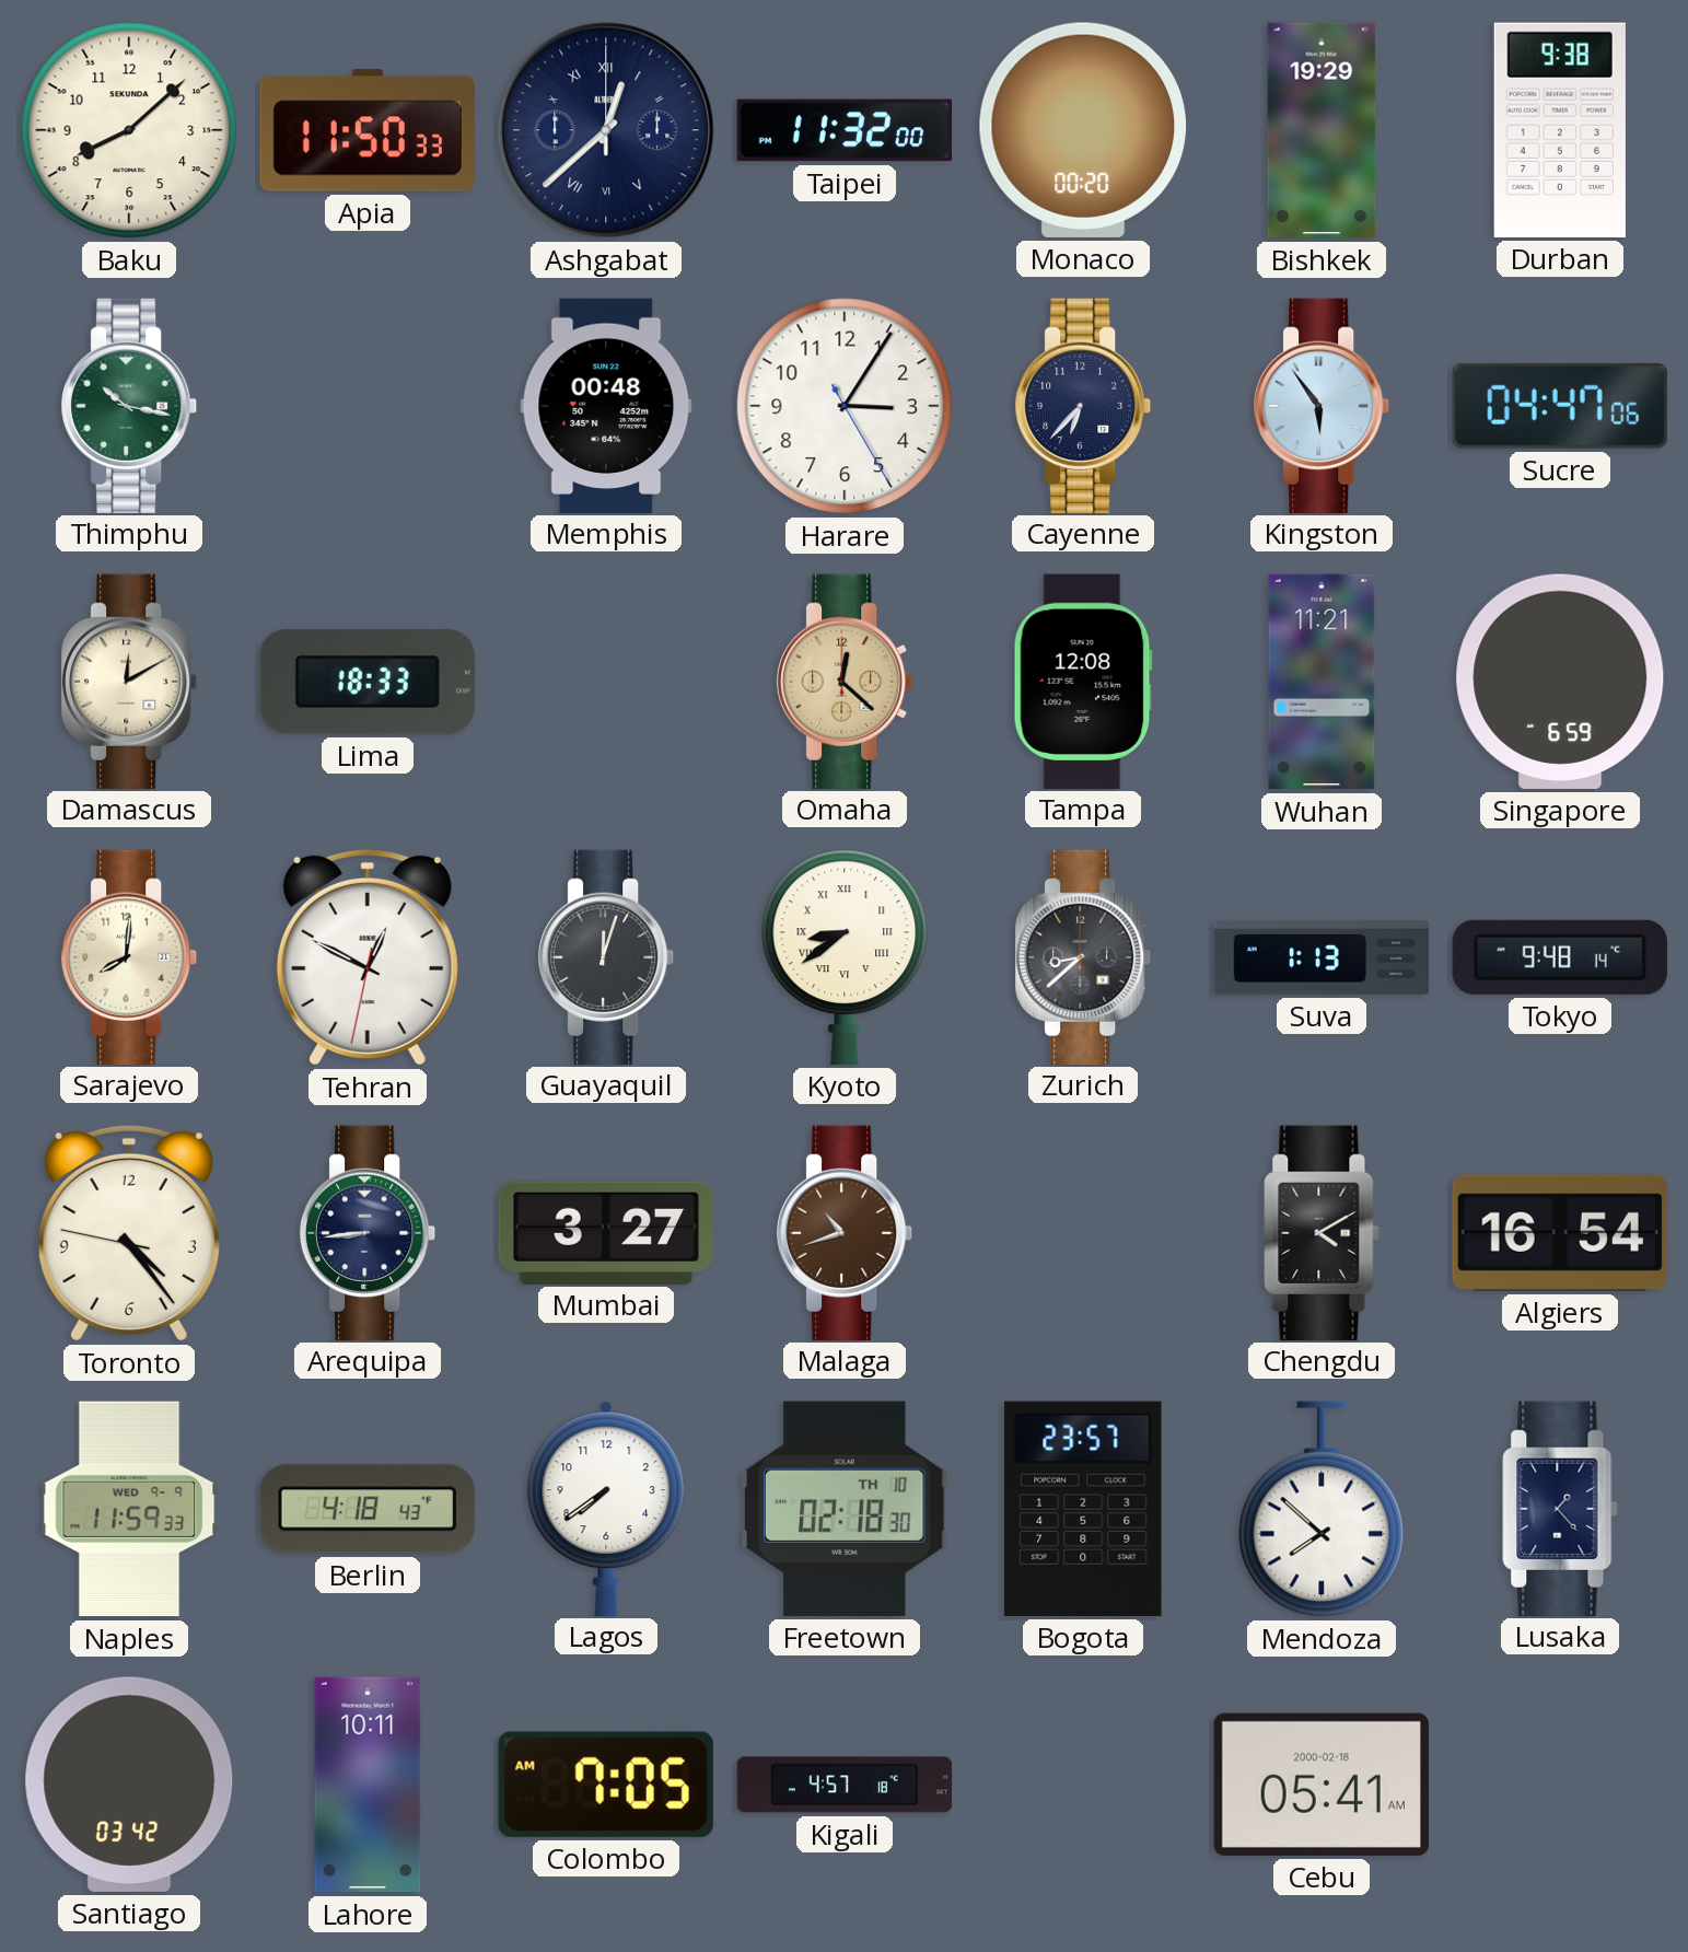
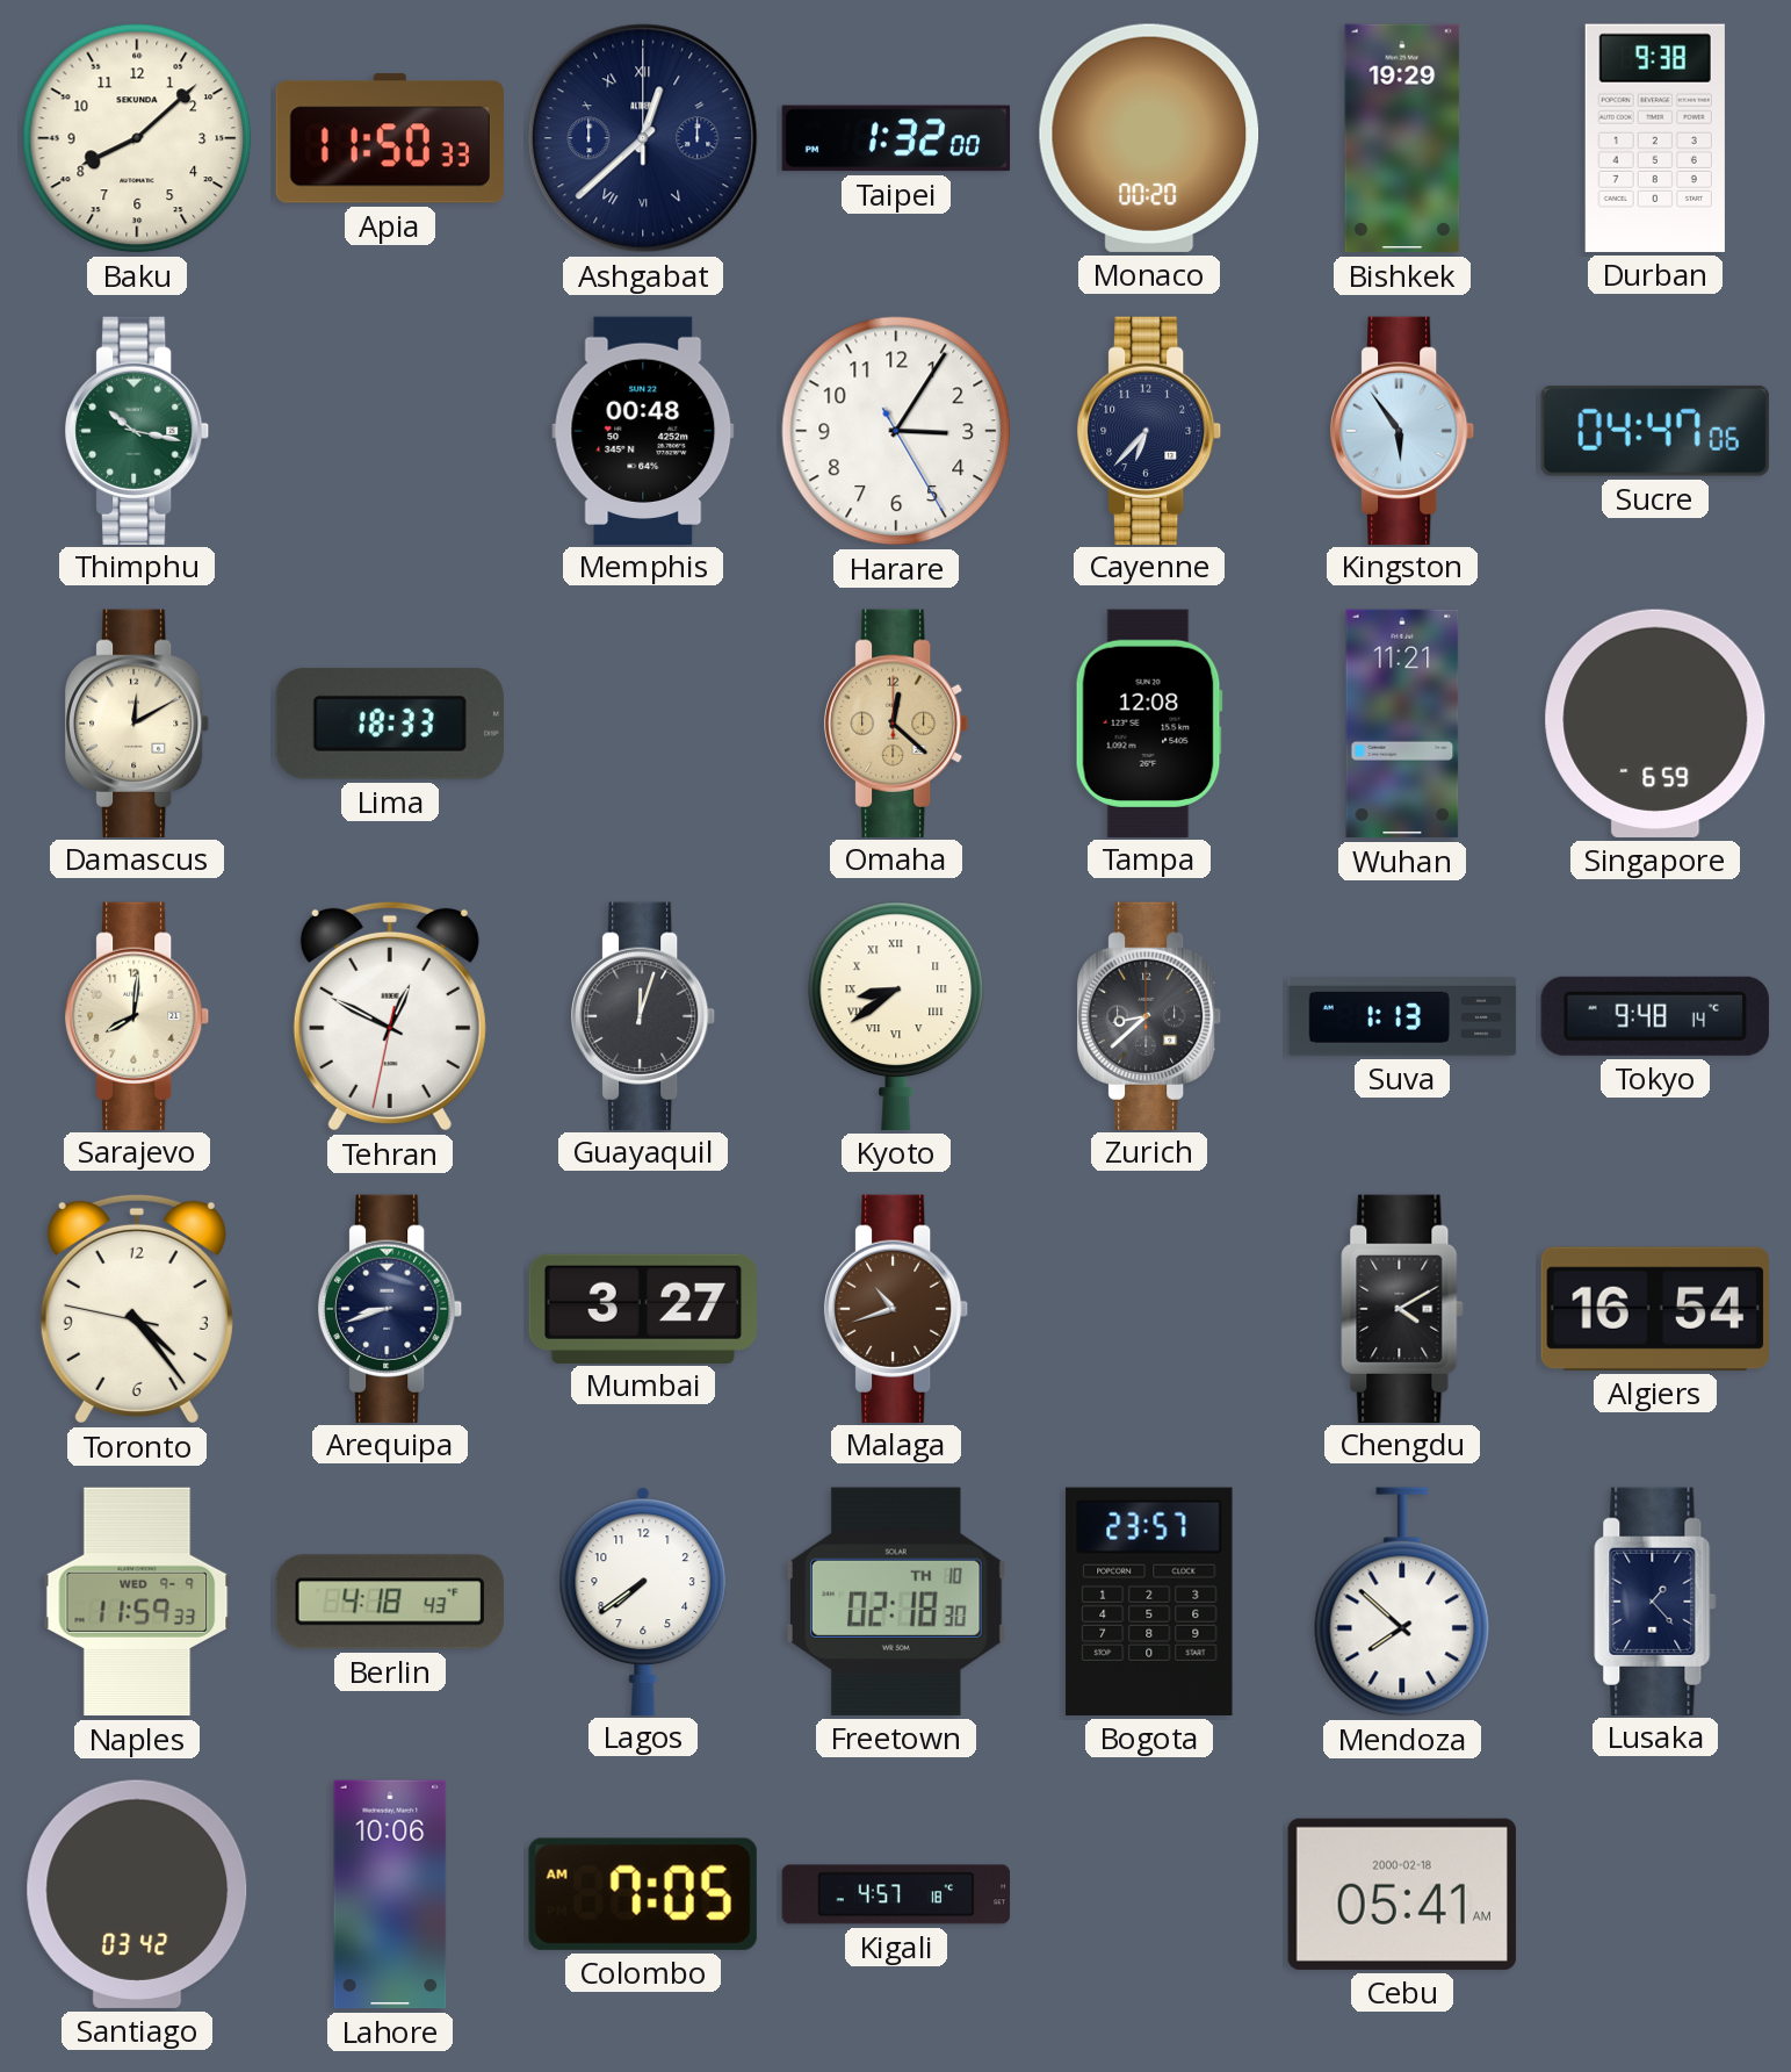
Taipei: 11:32 -> 1:32 (896, 138)
Arequipa: 8:44 -> 8:42 (391, 1308)
Lahore: 10:11 -> 10:06 (390, 1894)
